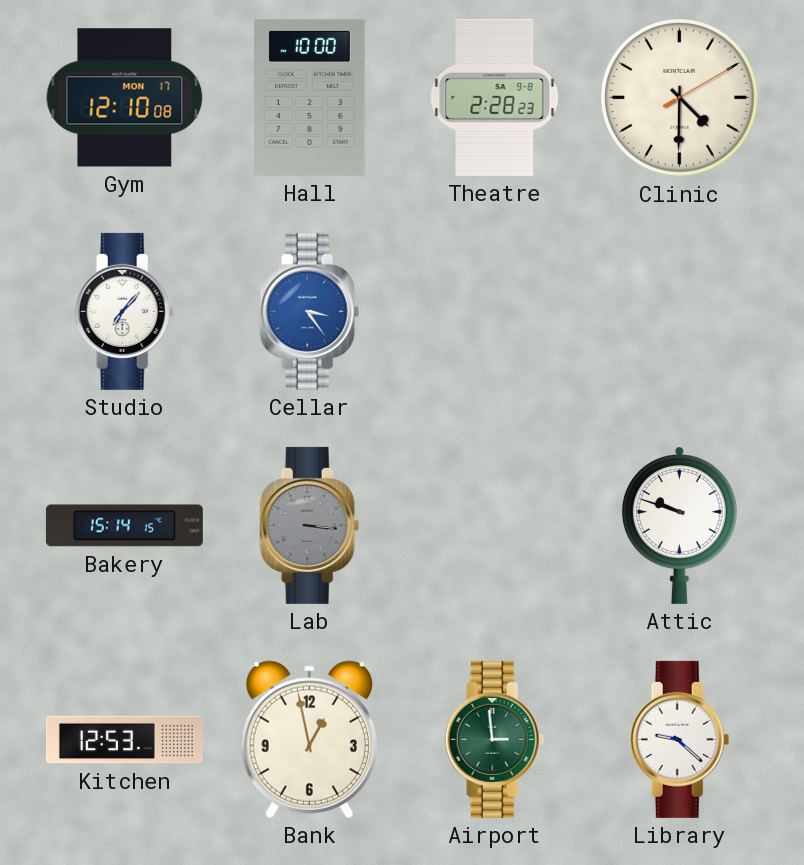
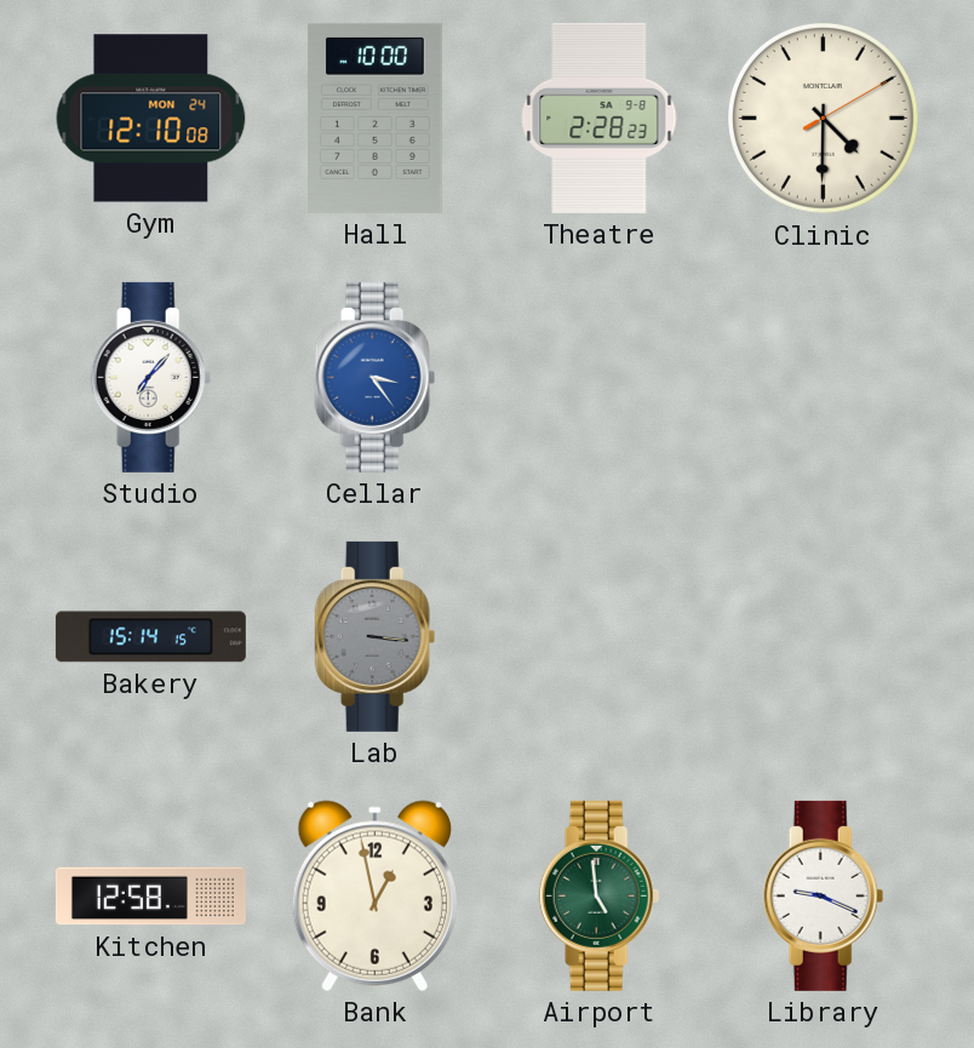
Gym date: MON 17 -> MON 24 (151, 119)
Attic: 9:48 -> none (679, 525)
Kitchen: 12:53 -> 12:58 (150, 897)
Airport: 2:59 -> 4:59 (600, 895)
Library: 9:22 -> 9:19 (824, 895)
